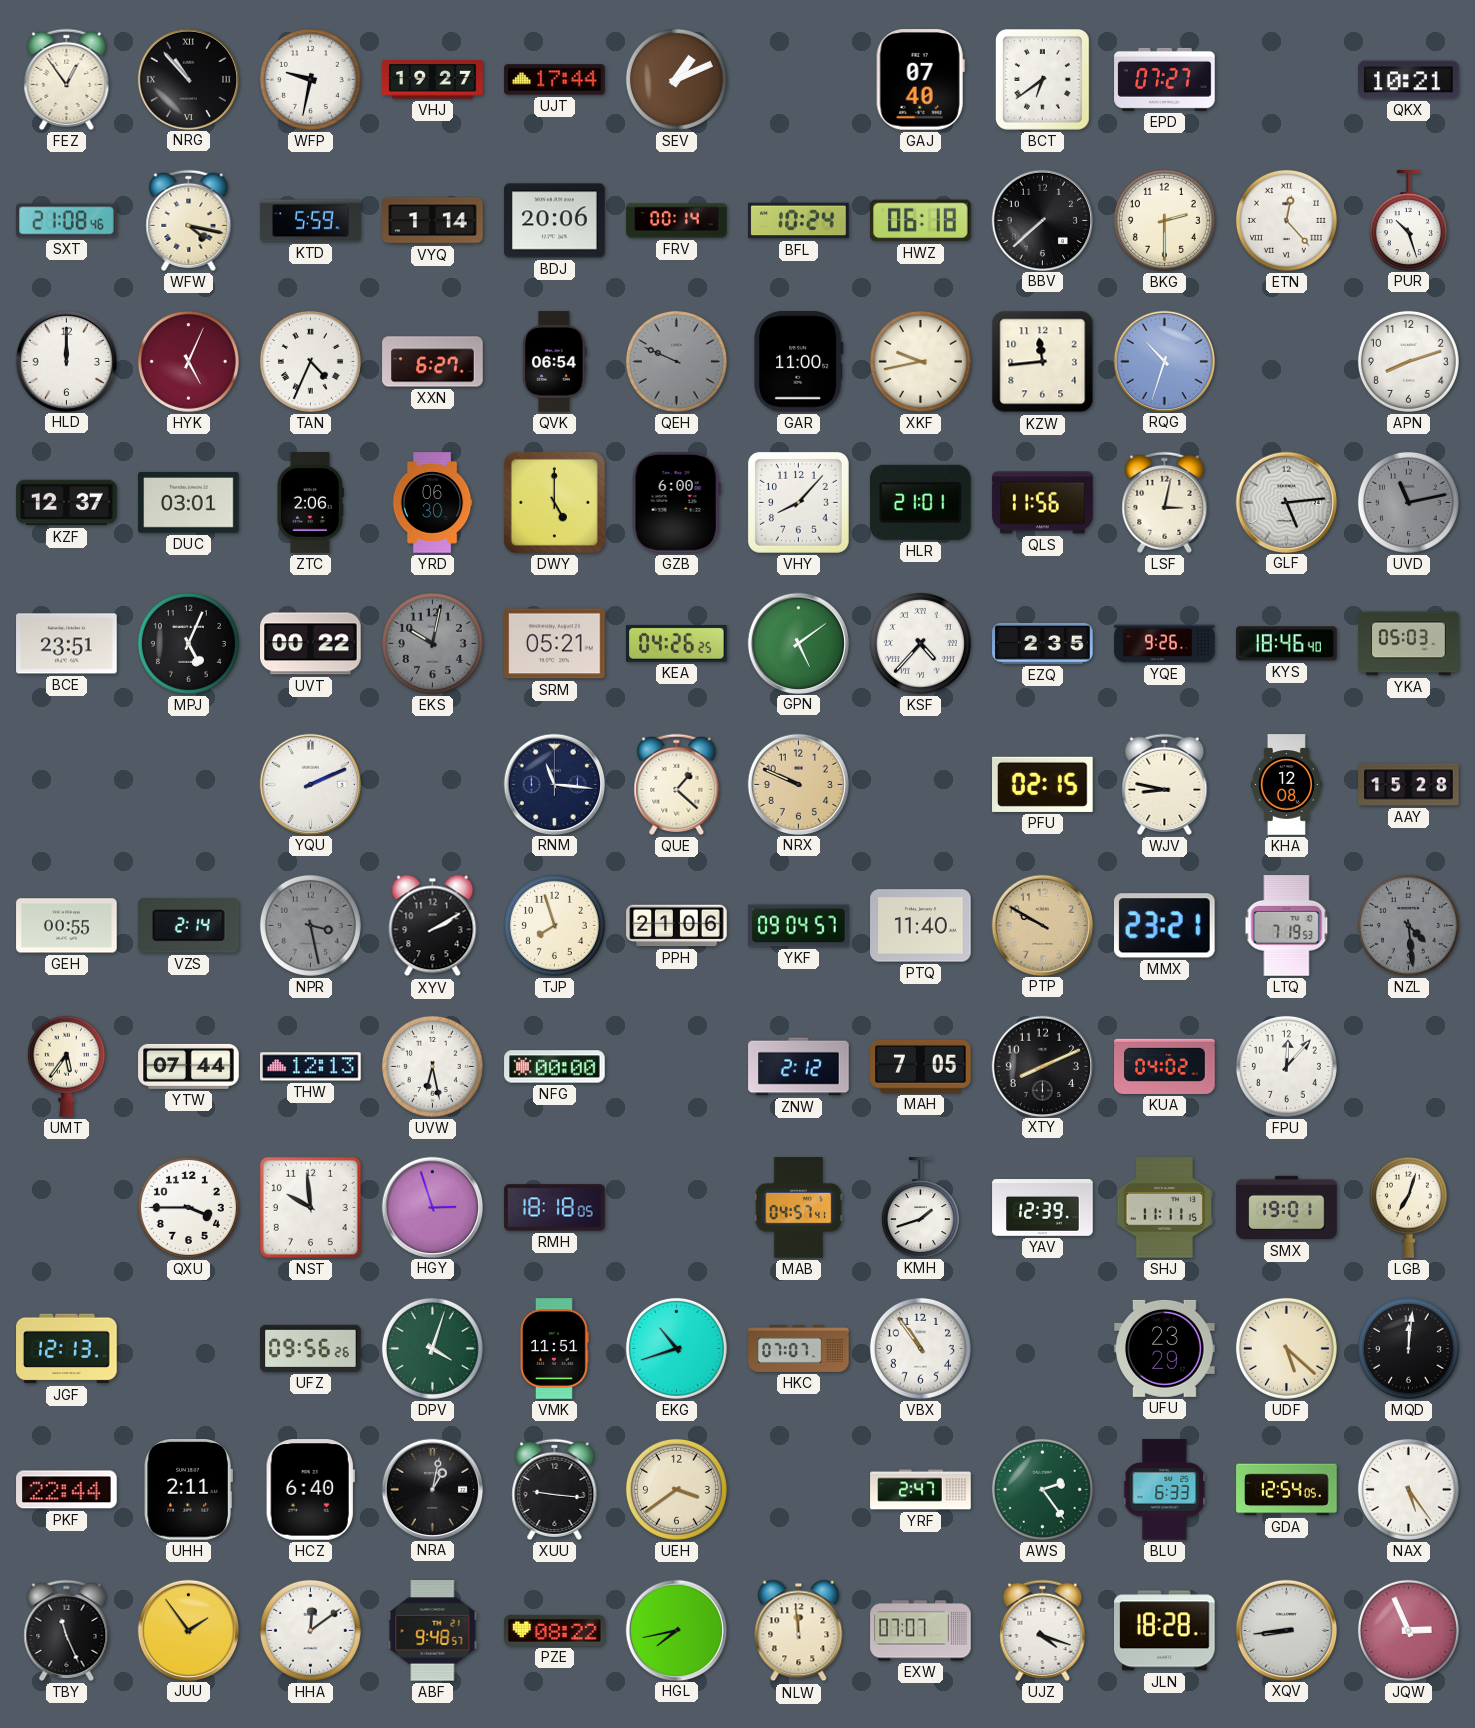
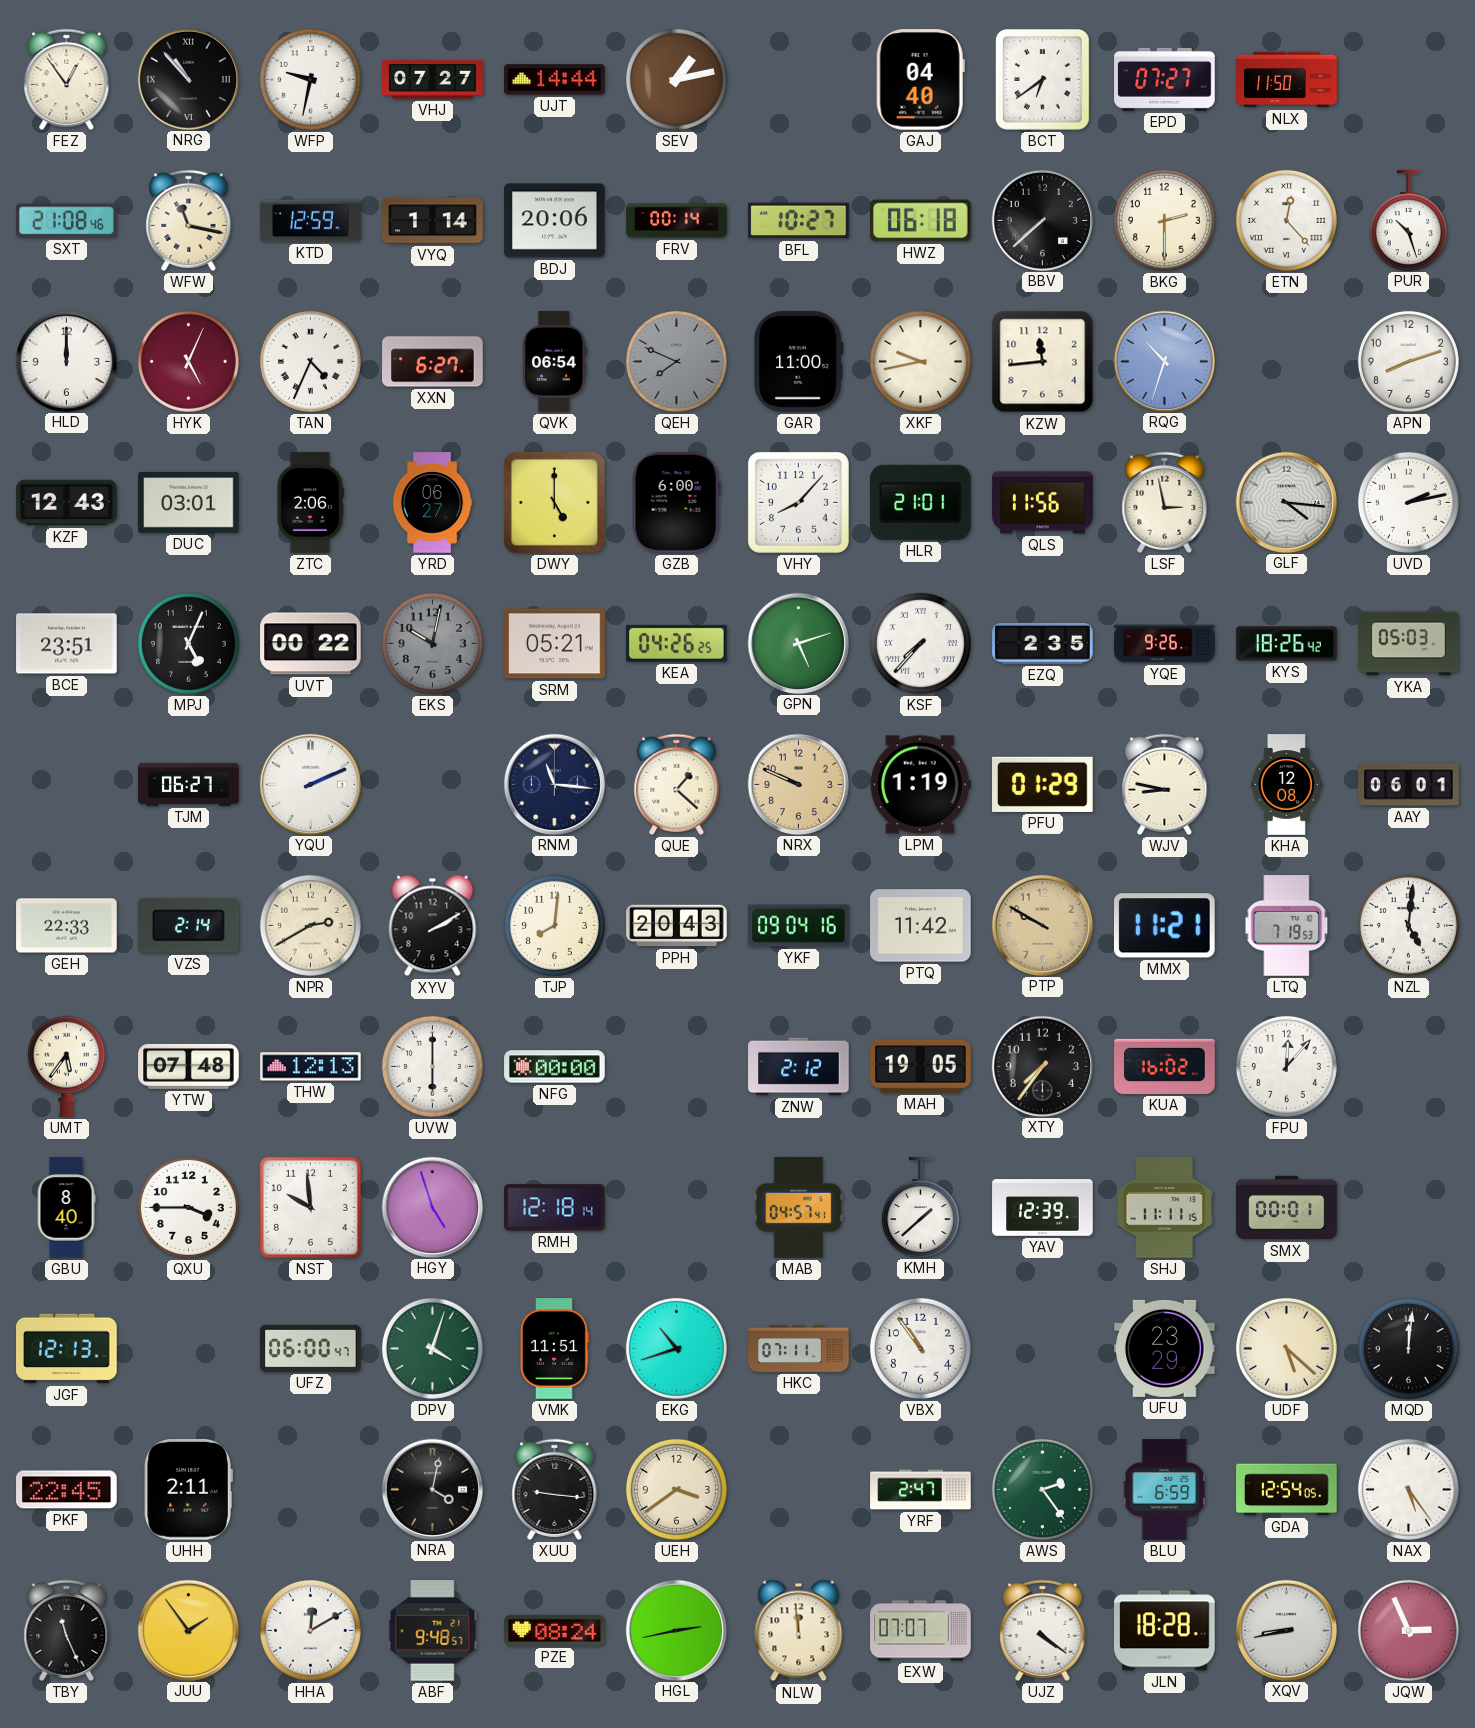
VHJ: 19:27 -> 07:27 (433, 80)
UJT: 17:44 -> 14:44 (555, 80)
SEV: 1:11 -> 1:13 (676, 79)
GAJ: 07:40 -> 04:40 (920, 80)
NLX: none -> 11:50 (1287, 80)
QKX: 10:21 -> none (1409, 80)
WFW: 4:17 -> 11:17 (189, 220)
KTD: 5:59 -> 12:59 (311, 221)
BFL: 10:24 -> 10:27 (799, 221)
QEH: 9:49 -> 7:49 (676, 361)
KZF: 12:37 -> 12:43 (67, 503)
YRD: 06:30 -> 06:27 (432, 503)
LSF: 3:02 -> 2:58 (1165, 502)
GLF: 5:14 -> 4:16 (1286, 502)
UVD: 11:13 -> 2:13 (1408, 502)
UVD dial: grey -> white (1408, 502)
GPN: 5:09 -> 5:12 (798, 643)
KSF: 4:37 -> 7:37 (920, 643)
KYS: 18:46 -> 18:26 (1287, 644)
TJM: none -> 06:27 (189, 784)
LPM: none -> 1:19 (920, 785)
PFU: 02:15 -> 01:29 (1043, 784)
AAY: 15:28 -> 06:01 (1409, 785)
GEH: 00:55 -> 22:33 (67, 926)
NPR: 3:28 -> 2:40 (310, 925)
NPR dial: grey -> cream (310, 925)
TJP: 7:57 -> 8:01 (554, 925)
PPH: 21:06 -> 20:43 (677, 926)
YKF: 09:04:57 -> 09:04:16 (799, 926)
PTQ: 11:40 -> 11:42 (921, 926)
MMX: 23:21 -> 11:21 (1165, 926)
NZL: 4:29 -> 5:01 (1408, 925)
NZL dial: grey -> white (1408, 925)
YTW: 07:44 -> 07:48 (189, 1066)
UVW: 6:28 -> 6:00 (432, 1066)
MAH: 7:05 -> 19:05 (921, 1067)
XTY: 8:11 -> 7:36 (1042, 1066)
KUA: 04:02 -> 16:02 (1165, 1066)
GBU: none -> 8:40 (66, 1208)
HGY: 2:57 -> 4:57 (432, 1207)
RMH: 18:18 -> 12:18 (555, 1208)
KMH: 1:42 -> 1:38 (920, 1207)
SMX: 19:01 -> 00:01 (1287, 1208)
LGB: 7:03 -> none (1408, 1207)
UFZ: 09:56 -> 06:00 (311, 1348)
HKC: 07:07 -> 07:11 (799, 1348)
PKF: 22:44 -> 22:45 (67, 1490)
HCZ: 6:40 -> none (310, 1490)
NRA: 1:02 -> 4:02 (432, 1489)
BLU: 6:33 -> 6:59 (1165, 1490)
HHA: 12:09 -> 12:10 (310, 1630)
PZE: 08:22 -> 08:24 (555, 1630)
HGL: 7:43 -> 2:43 (676, 1630)
UJZ: 4:18 -> 4:21 (1043, 1630)
XQV: 8:44 -> 8:43 (1286, 1630)
